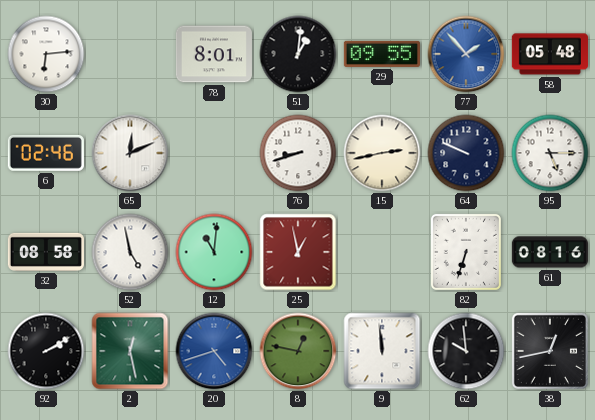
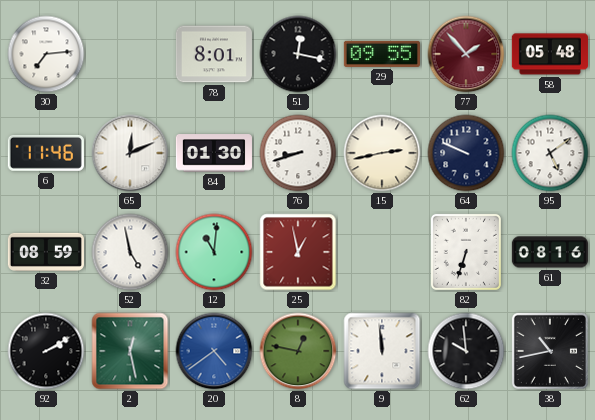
30: 6:14 -> 7:14 (46, 54)
51: 1:01 -> 12:17 (298, 54)
77 dial: blue -> burgundy (466, 54)
6: 02:46 -> 11:46 (46, 153)
84: none -> 01:30 (214, 153)
95: 5:15 -> 5:09 (550, 153)
32: 08:58 -> 08:59 (46, 252)
20: 4:42 -> 4:39 (214, 351)
38: 12:43 -> 10:43 (550, 351)
